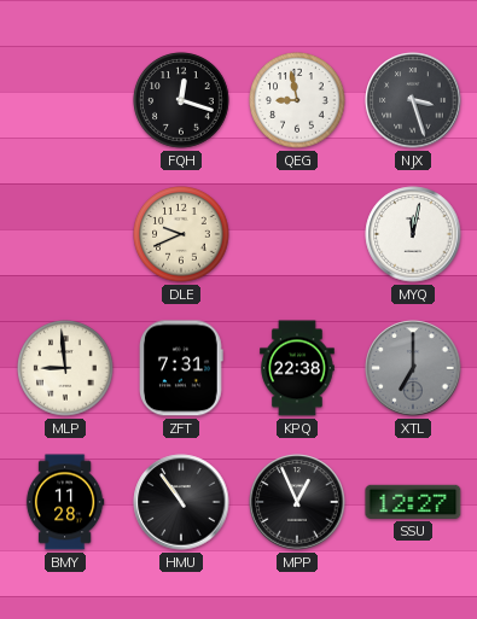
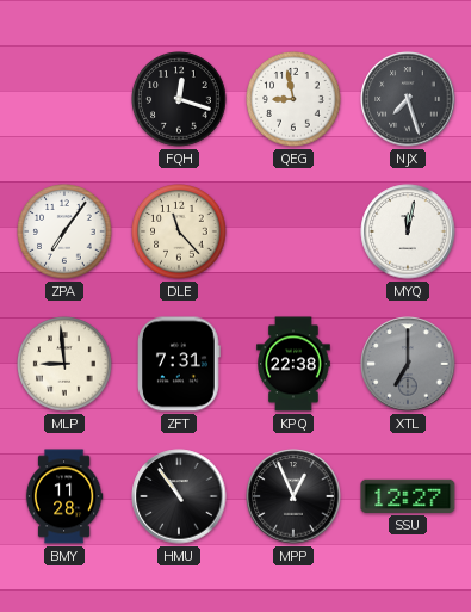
NJX: 3:27 -> 7:27 (408, 99)
ZPA: none -> 7:06 (64, 231)
DLE: 9:41 -> 11:23 (179, 231)
